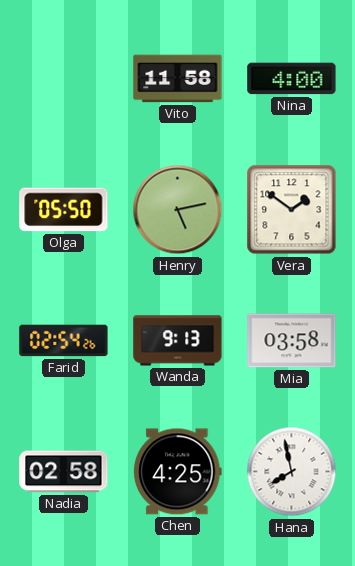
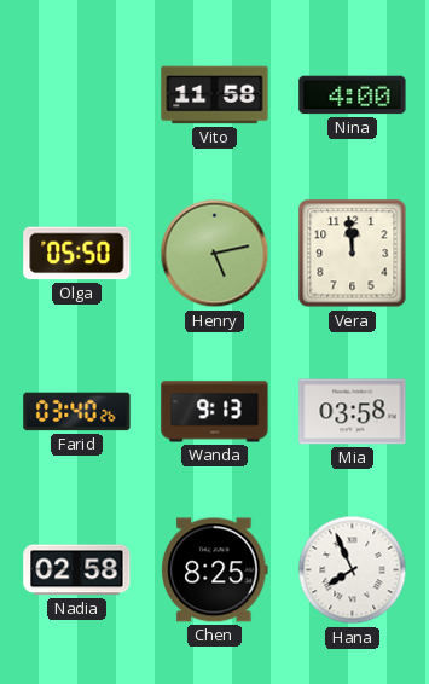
Vera: 1:51 -> 11:59 (353, 254)
Farid: 02:54 -> 03:40 (77, 412)
Chen: 4:25 -> 8:25 (215, 570)
Hana: 7:58 -> 7:56 (353, 570)
